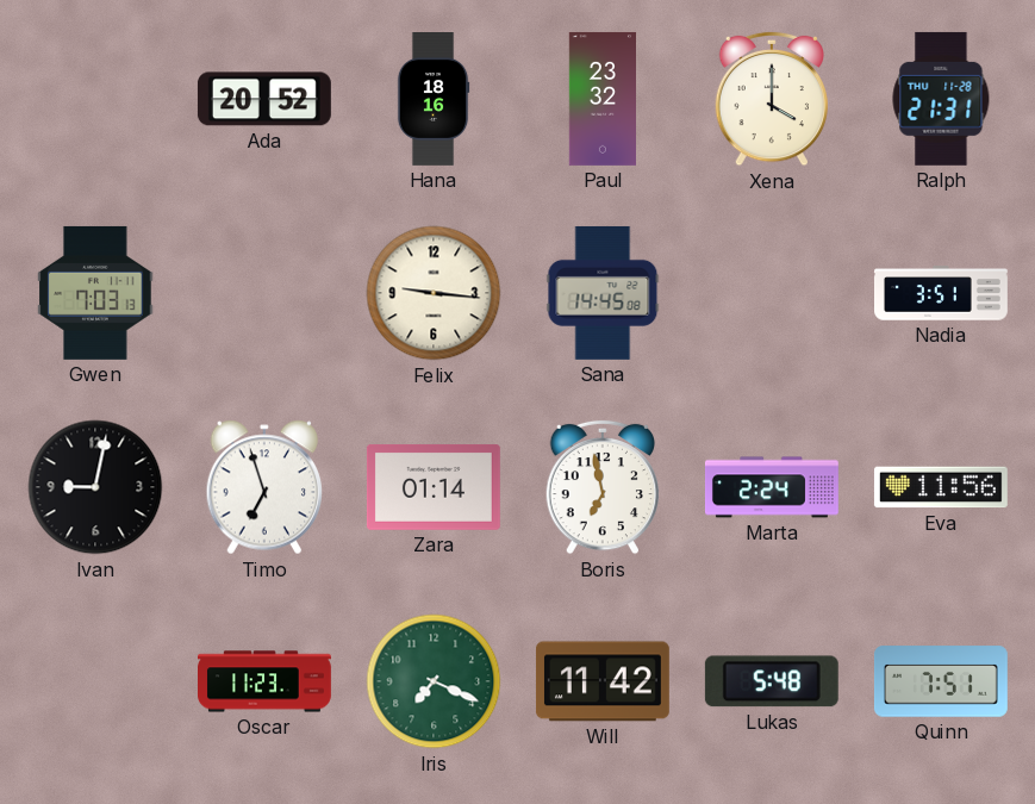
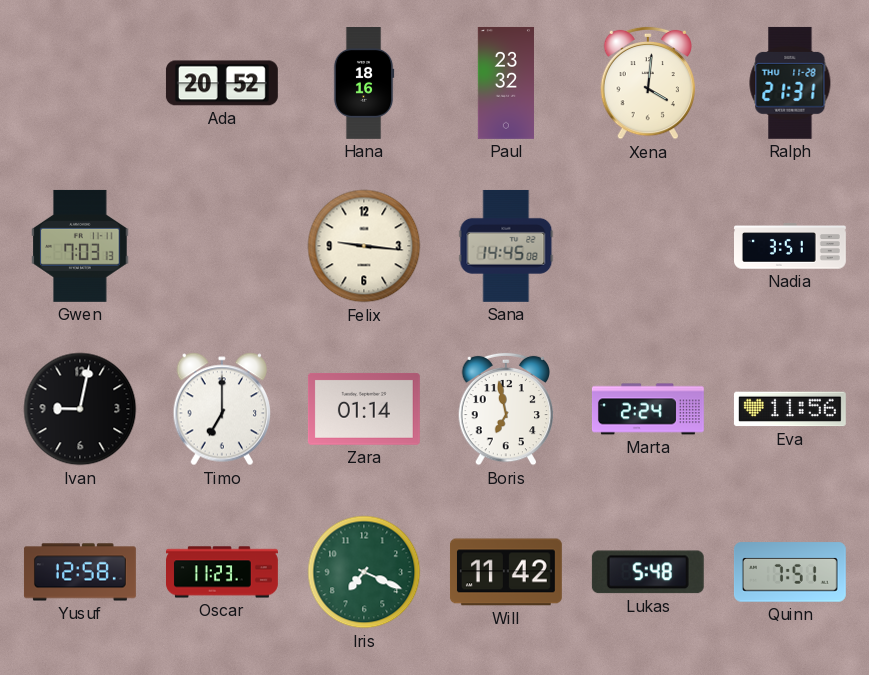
Xena: 4:00 -> 4:01 (648, 83)
Timo: 6:57 -> 7:00 (222, 409)
Yusuf: none -> 12:58 (80, 572)
